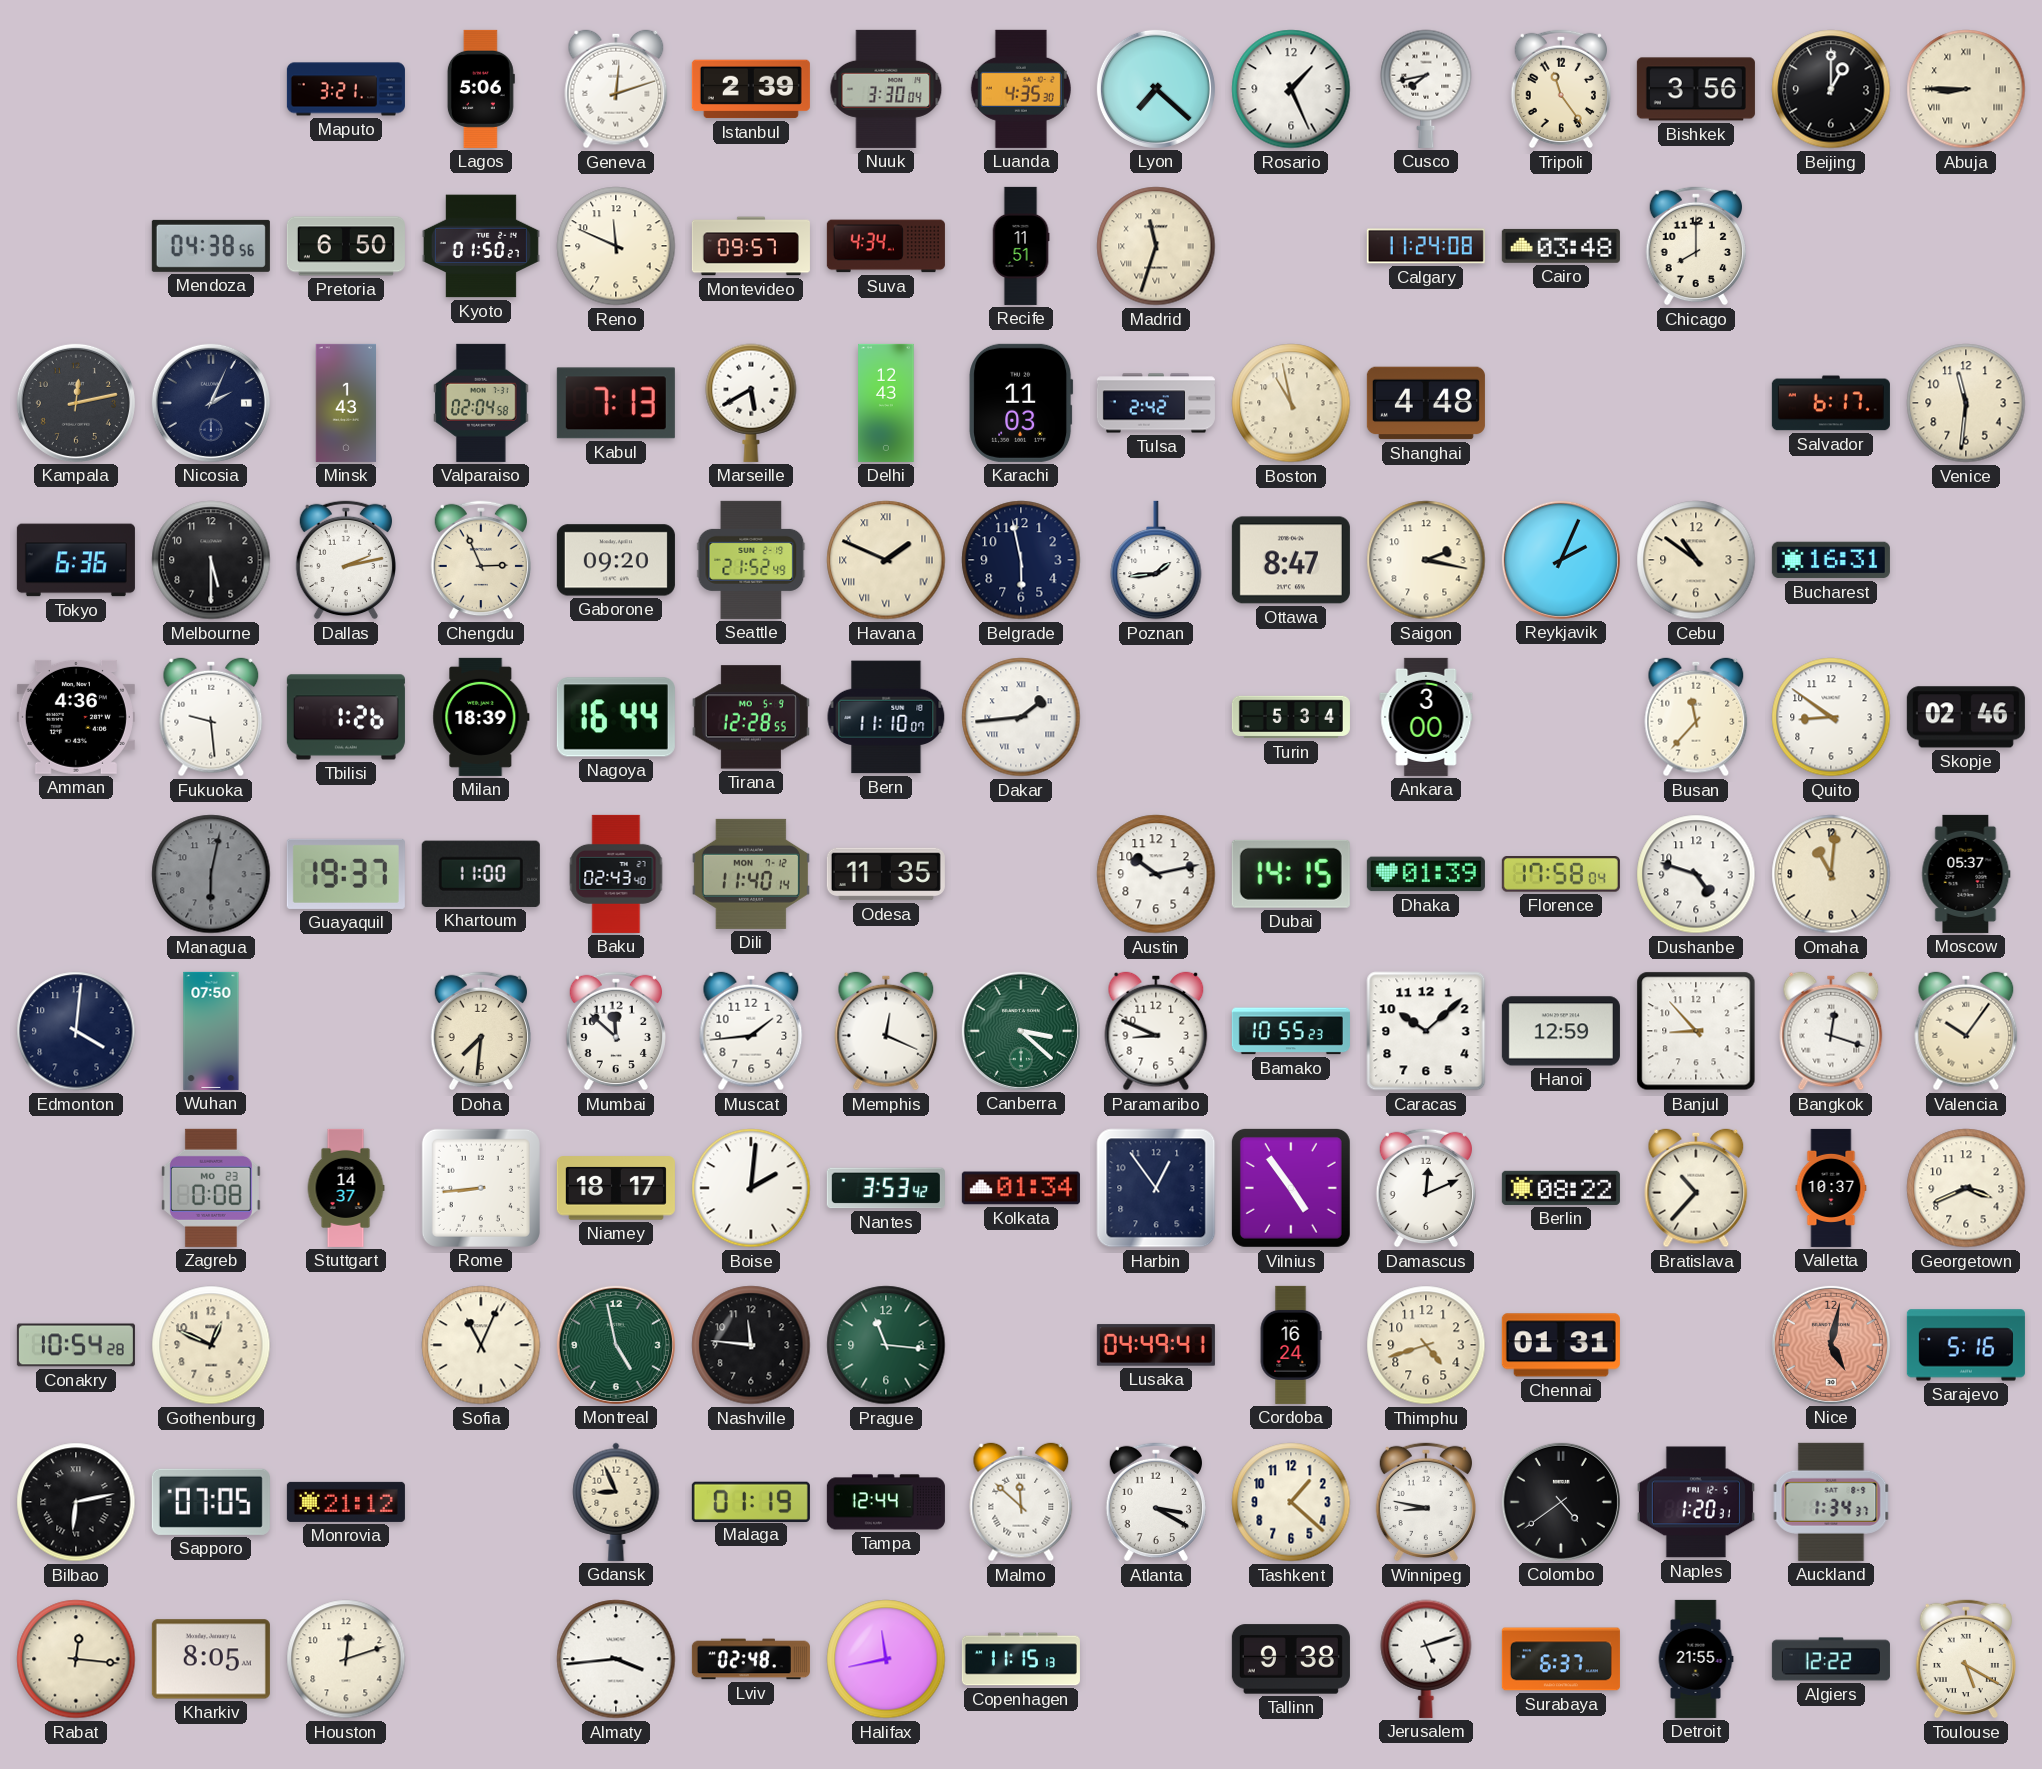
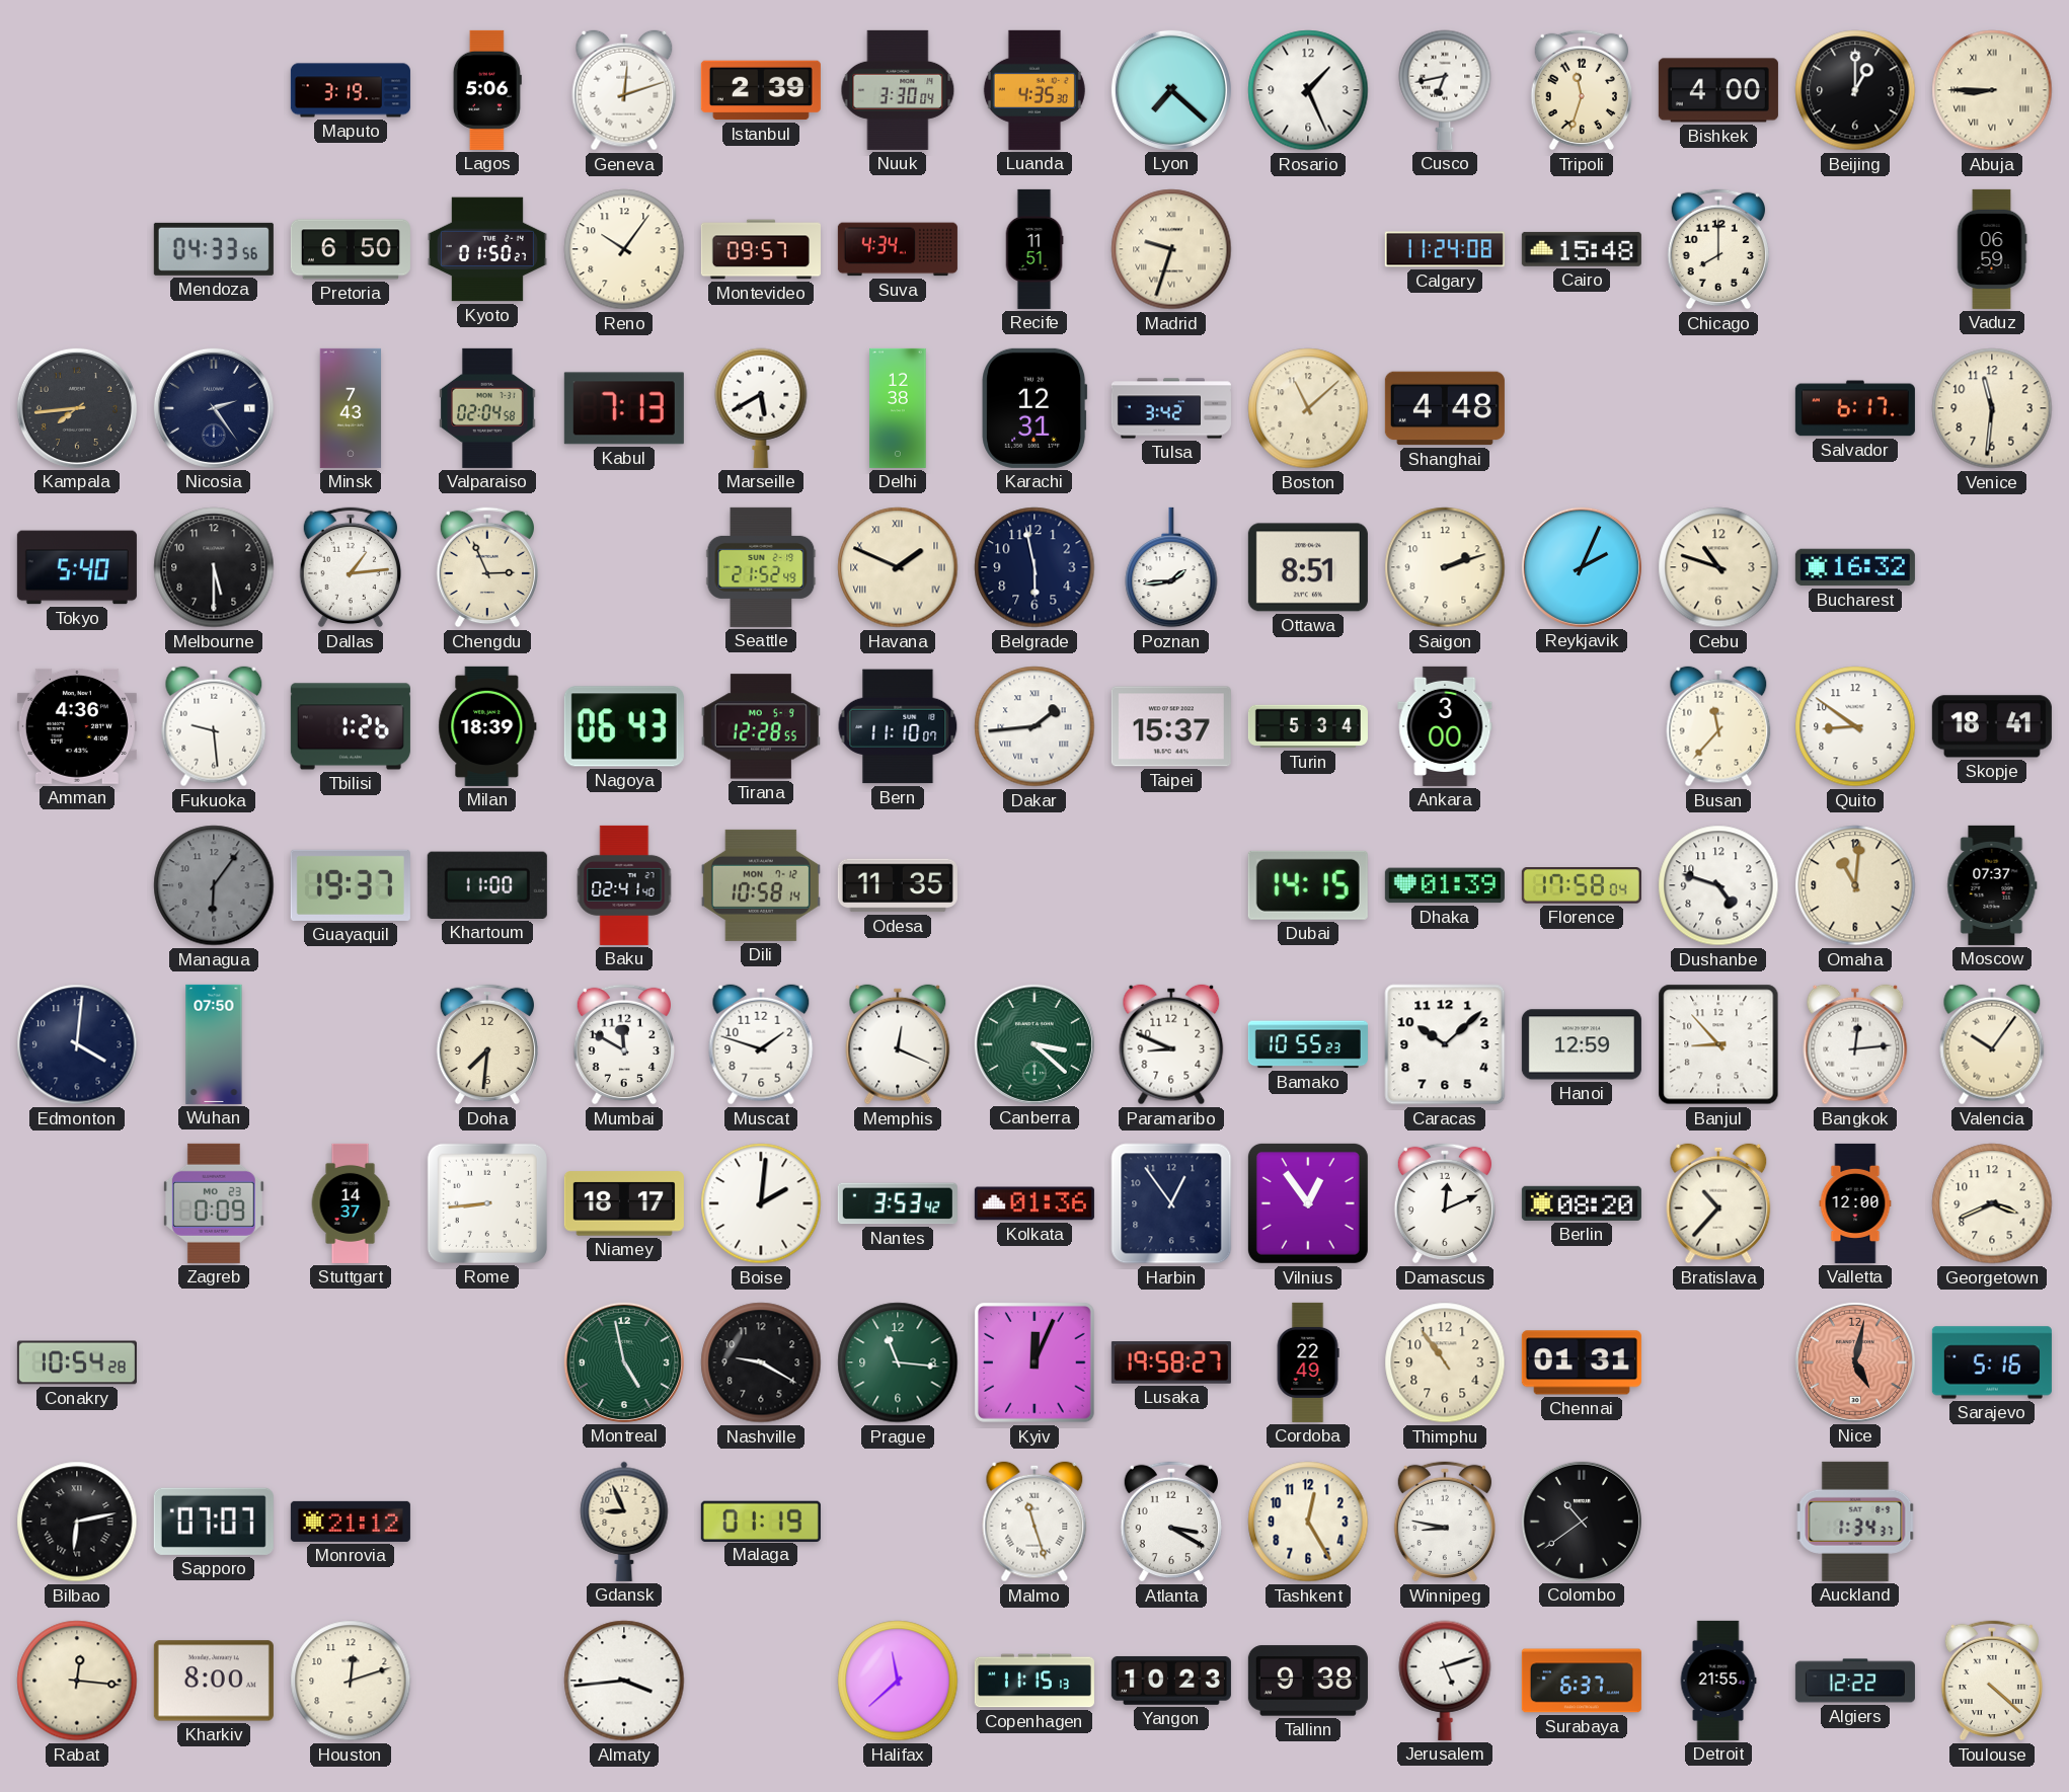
Maputo: 3:21 -> 3:19 (351, 90)
Cusco: 7:43 -> 6:43 (1445, 90)
Tripoli: 11:24 -> 11:33 (1582, 90)
Bishkek: 3:56 -> 4:00 (1718, 90)
Mendoza: 04:38 -> 04:33 (214, 249)
Reno: 11:49 -> 10:06 (624, 249)
Madrid: 11:33 -> 9:33 (1171, 249)
Cairo: 03:48 -> 15:48 (1582, 249)
Vaduz: none -> 06:59 (1992, 249)
Kampala: 12:13 -> 7:44 (77, 408)
Nicosia: 2:04 -> 2:24 (214, 408)
Minsk: 1:43 -> 7:43 (351, 408)
Delhi: 12:43 -> 12:38 (898, 408)
Karachi: 11:03 -> 12:31 (1034, 408)
Tulsa: 2:42 -> 3:42 (1171, 408)
Boston: 10:58 -> 11:08 (1308, 408)
Tokyo: 6:36 -> 5:40 (77, 567)
Dallas: 2:13 -> 1:14 (351, 567)
Gaborone: 09:20 -> none (616, 560)
Ottawa: 8:47 -> 8:51 (1308, 567)
Saigon: 2:17 -> 2:12 (1445, 567)
Cebu: 10:51 -> 10:48 (1718, 567)
Bucharest: 16:31 -> 16:32 (1855, 567)
Nagoya: 16:44 -> 06:43 (624, 726)
Taipei: none -> 15:37 (1171, 726)
Skopje: 02:46 -> 18:41 (1992, 726)
Managua: 6:02 -> 6:06 (214, 885)
Baku: 02:43 -> 02:41 (624, 885)
Dili: 11:40 -> 10:58 (761, 885)
Austin: 10:13 -> none (1156, 874)
Moscow: 05:37 -> 07:37 (1992, 885)
Mumbai: 11:52 -> 11:50 (624, 1044)
Muscat: 1:44 -> 1:48 (761, 1044)
Bangkok: 12:18 -> 12:14 (1855, 1044)
Zagreb: 0:08 -> 0:09 (214, 1203)
Kolkata: 01:34 -> 01:36 (1034, 1203)
Vilnius: 4:54 -> 12:54 (1308, 1203)
Berlin: 08:22 -> 08:20 (1582, 1203)
Valletta: 10:37 -> 12:00 (1855, 1203)
Gothenburg: 12:49 -> none (211, 1345)
Sofia: 11:04 -> none (481, 1345)
Nashville: 11:46 -> 9:20 (761, 1362)
Kyiv: none -> 12:04 (1034, 1362)
Lusaka: 04:49 -> 19:58 (1171, 1362)
Cordoba: 16:24 -> 22:49 (1308, 1362)
Thimphu: 4:42 -> 10:54 (1445, 1362)
Sapporo: 07:05 -> 07:07 (214, 1522)
Tampa: 12:44 -> none (886, 1502)
Malmo: 11:52 -> 11:27 (1034, 1522)
Tashkent: 1:22 -> 12:25 (1308, 1522)
Colombo: 4:39 -> 10:39 (1582, 1522)
Naples: 1:20 -> none (1696, 1502)
Kharkiv: 8:05 -> 8:00 (214, 1681)
Lviv: 02:48 -> none (751, 1659)
Halifax: 11:43 -> 11:38 (898, 1681)
Yangon: none -> 10:23 (1171, 1681)
Toulouse: 5:20 -> 4:22 (1992, 1681)
